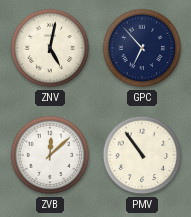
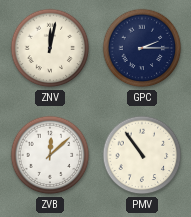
ZNV: 5:02 -> 12:02 (50, 48)
GPC: 6:53 -> 2:15 (142, 48)
